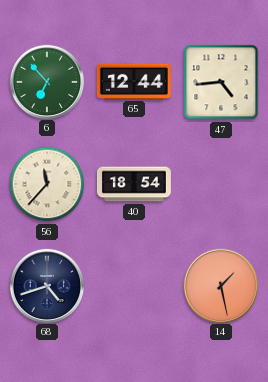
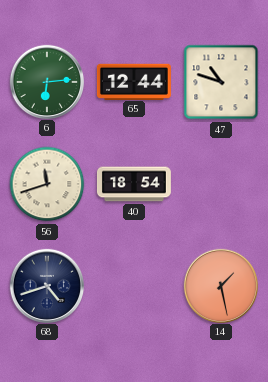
6: 6:53 -> 6:14 (46, 81)
47: 4:44 -> 10:48 (221, 82)
56: 11:37 -> 11:42 (47, 184)
